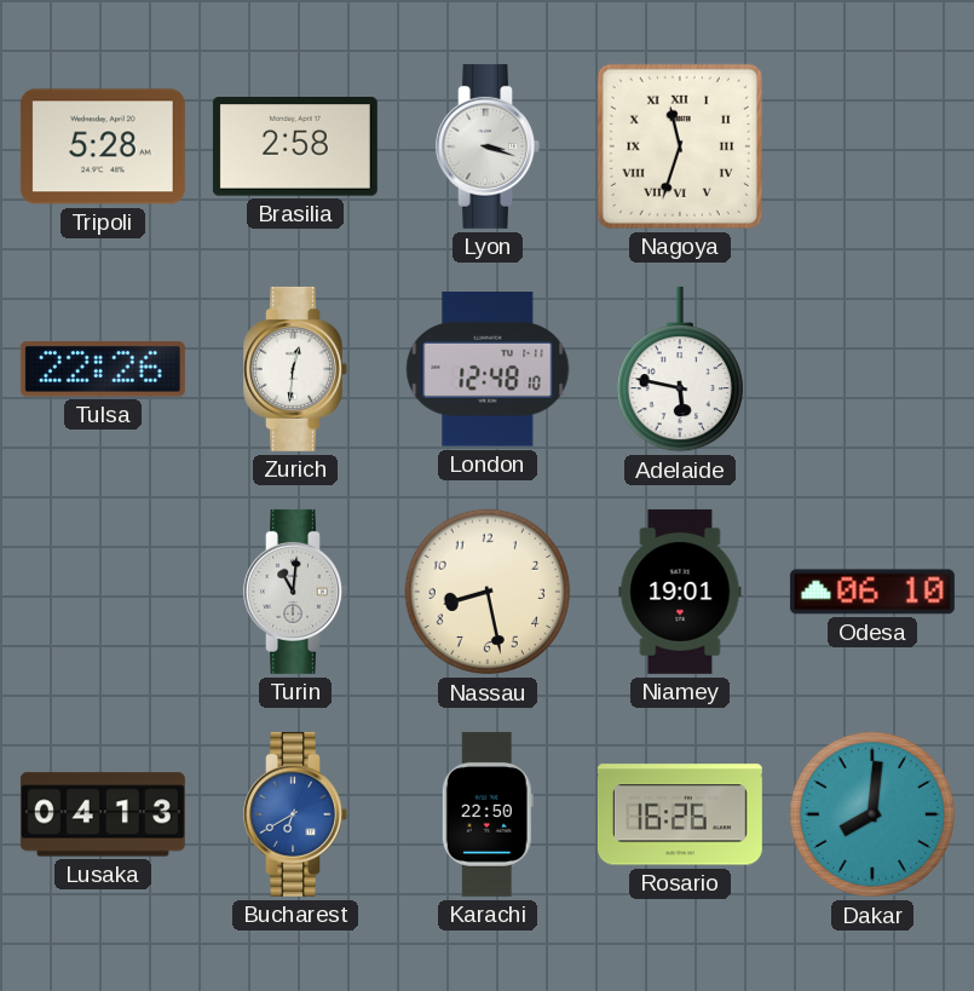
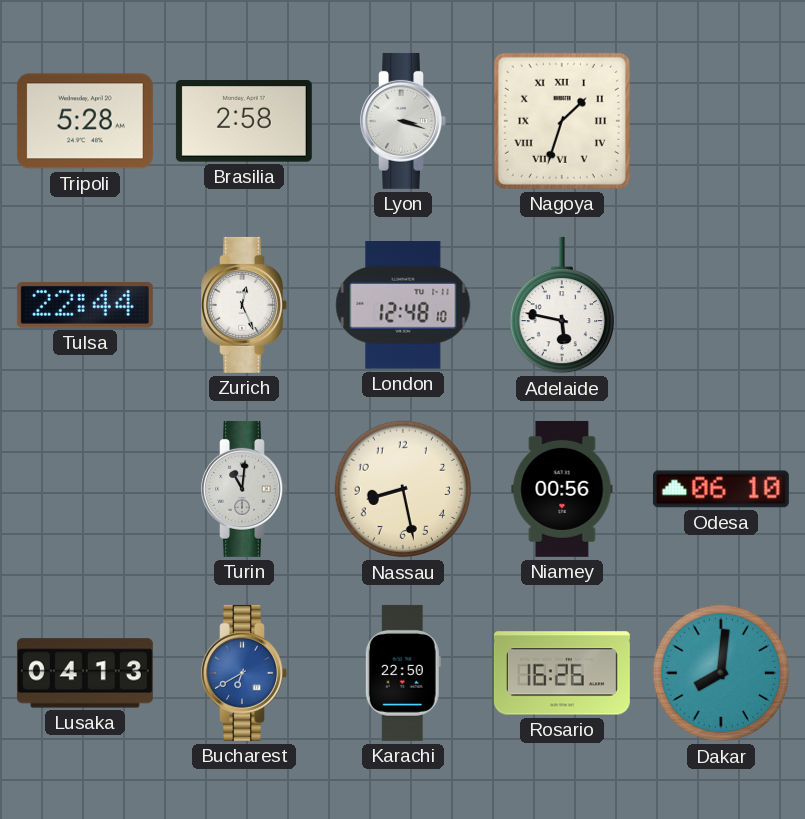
Nagoya: 11:33 -> 1:33 (562, 121)
Tulsa: 22:26 -> 22:44 (85, 306)
Zurich: 12:31 -> 12:26 (244, 305)
Niamey: 19:01 -> 00:56 (562, 489)
